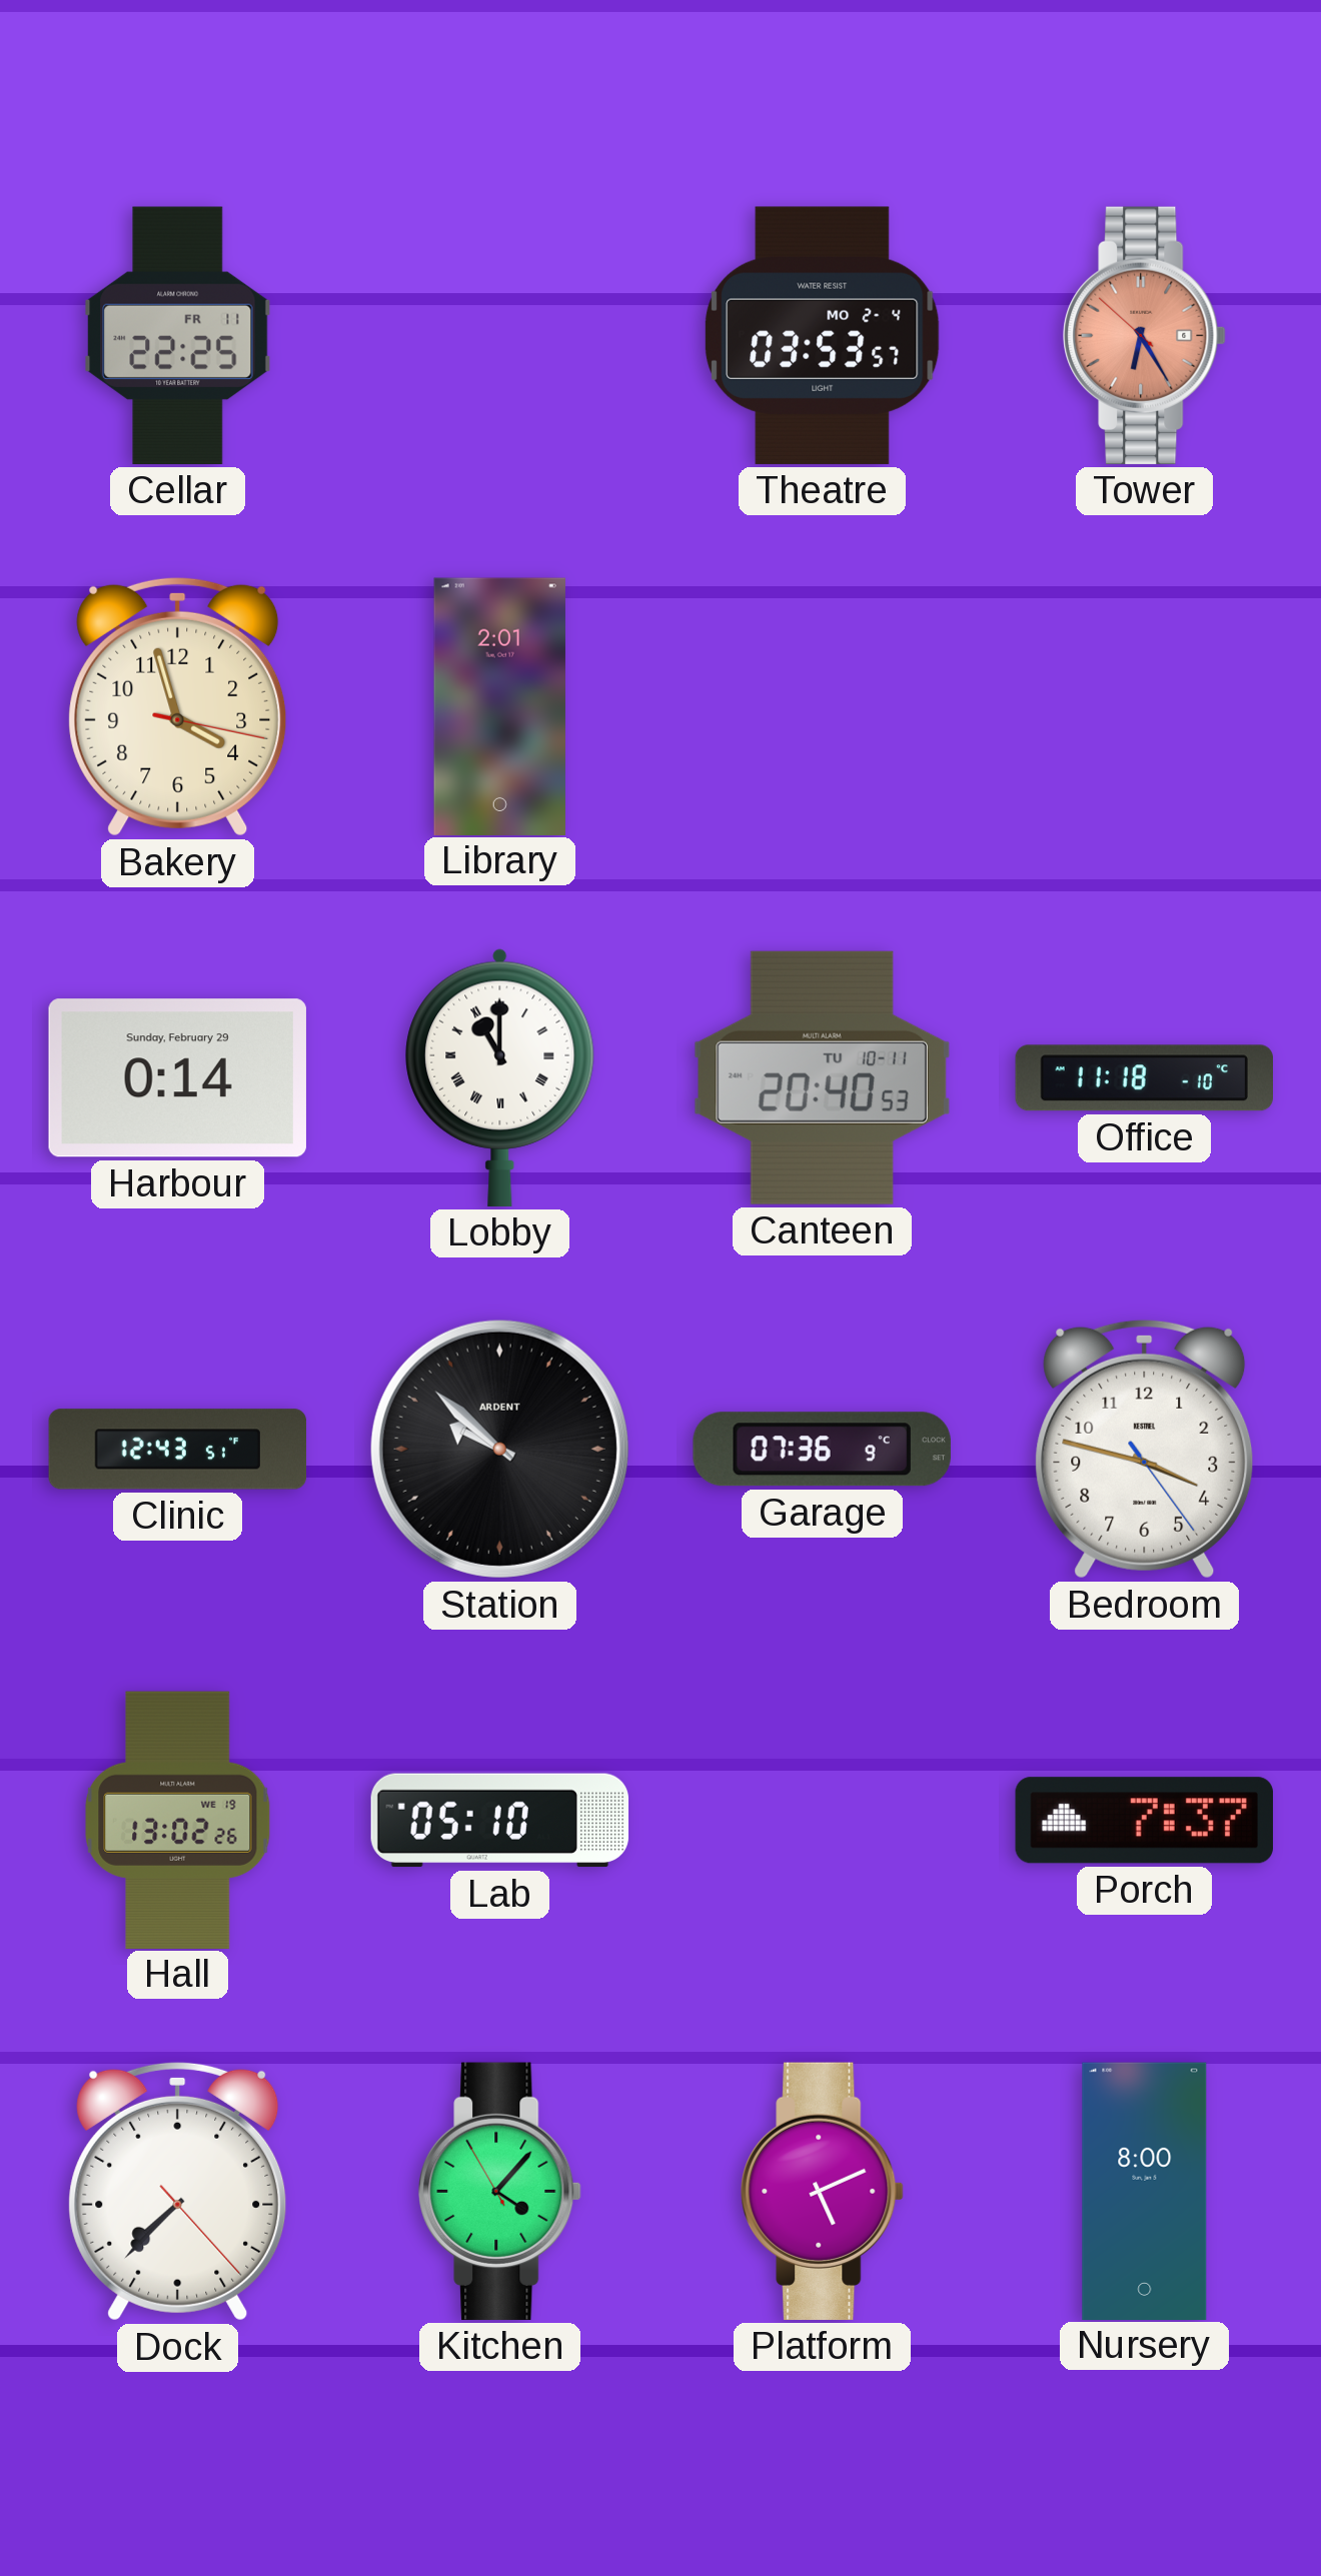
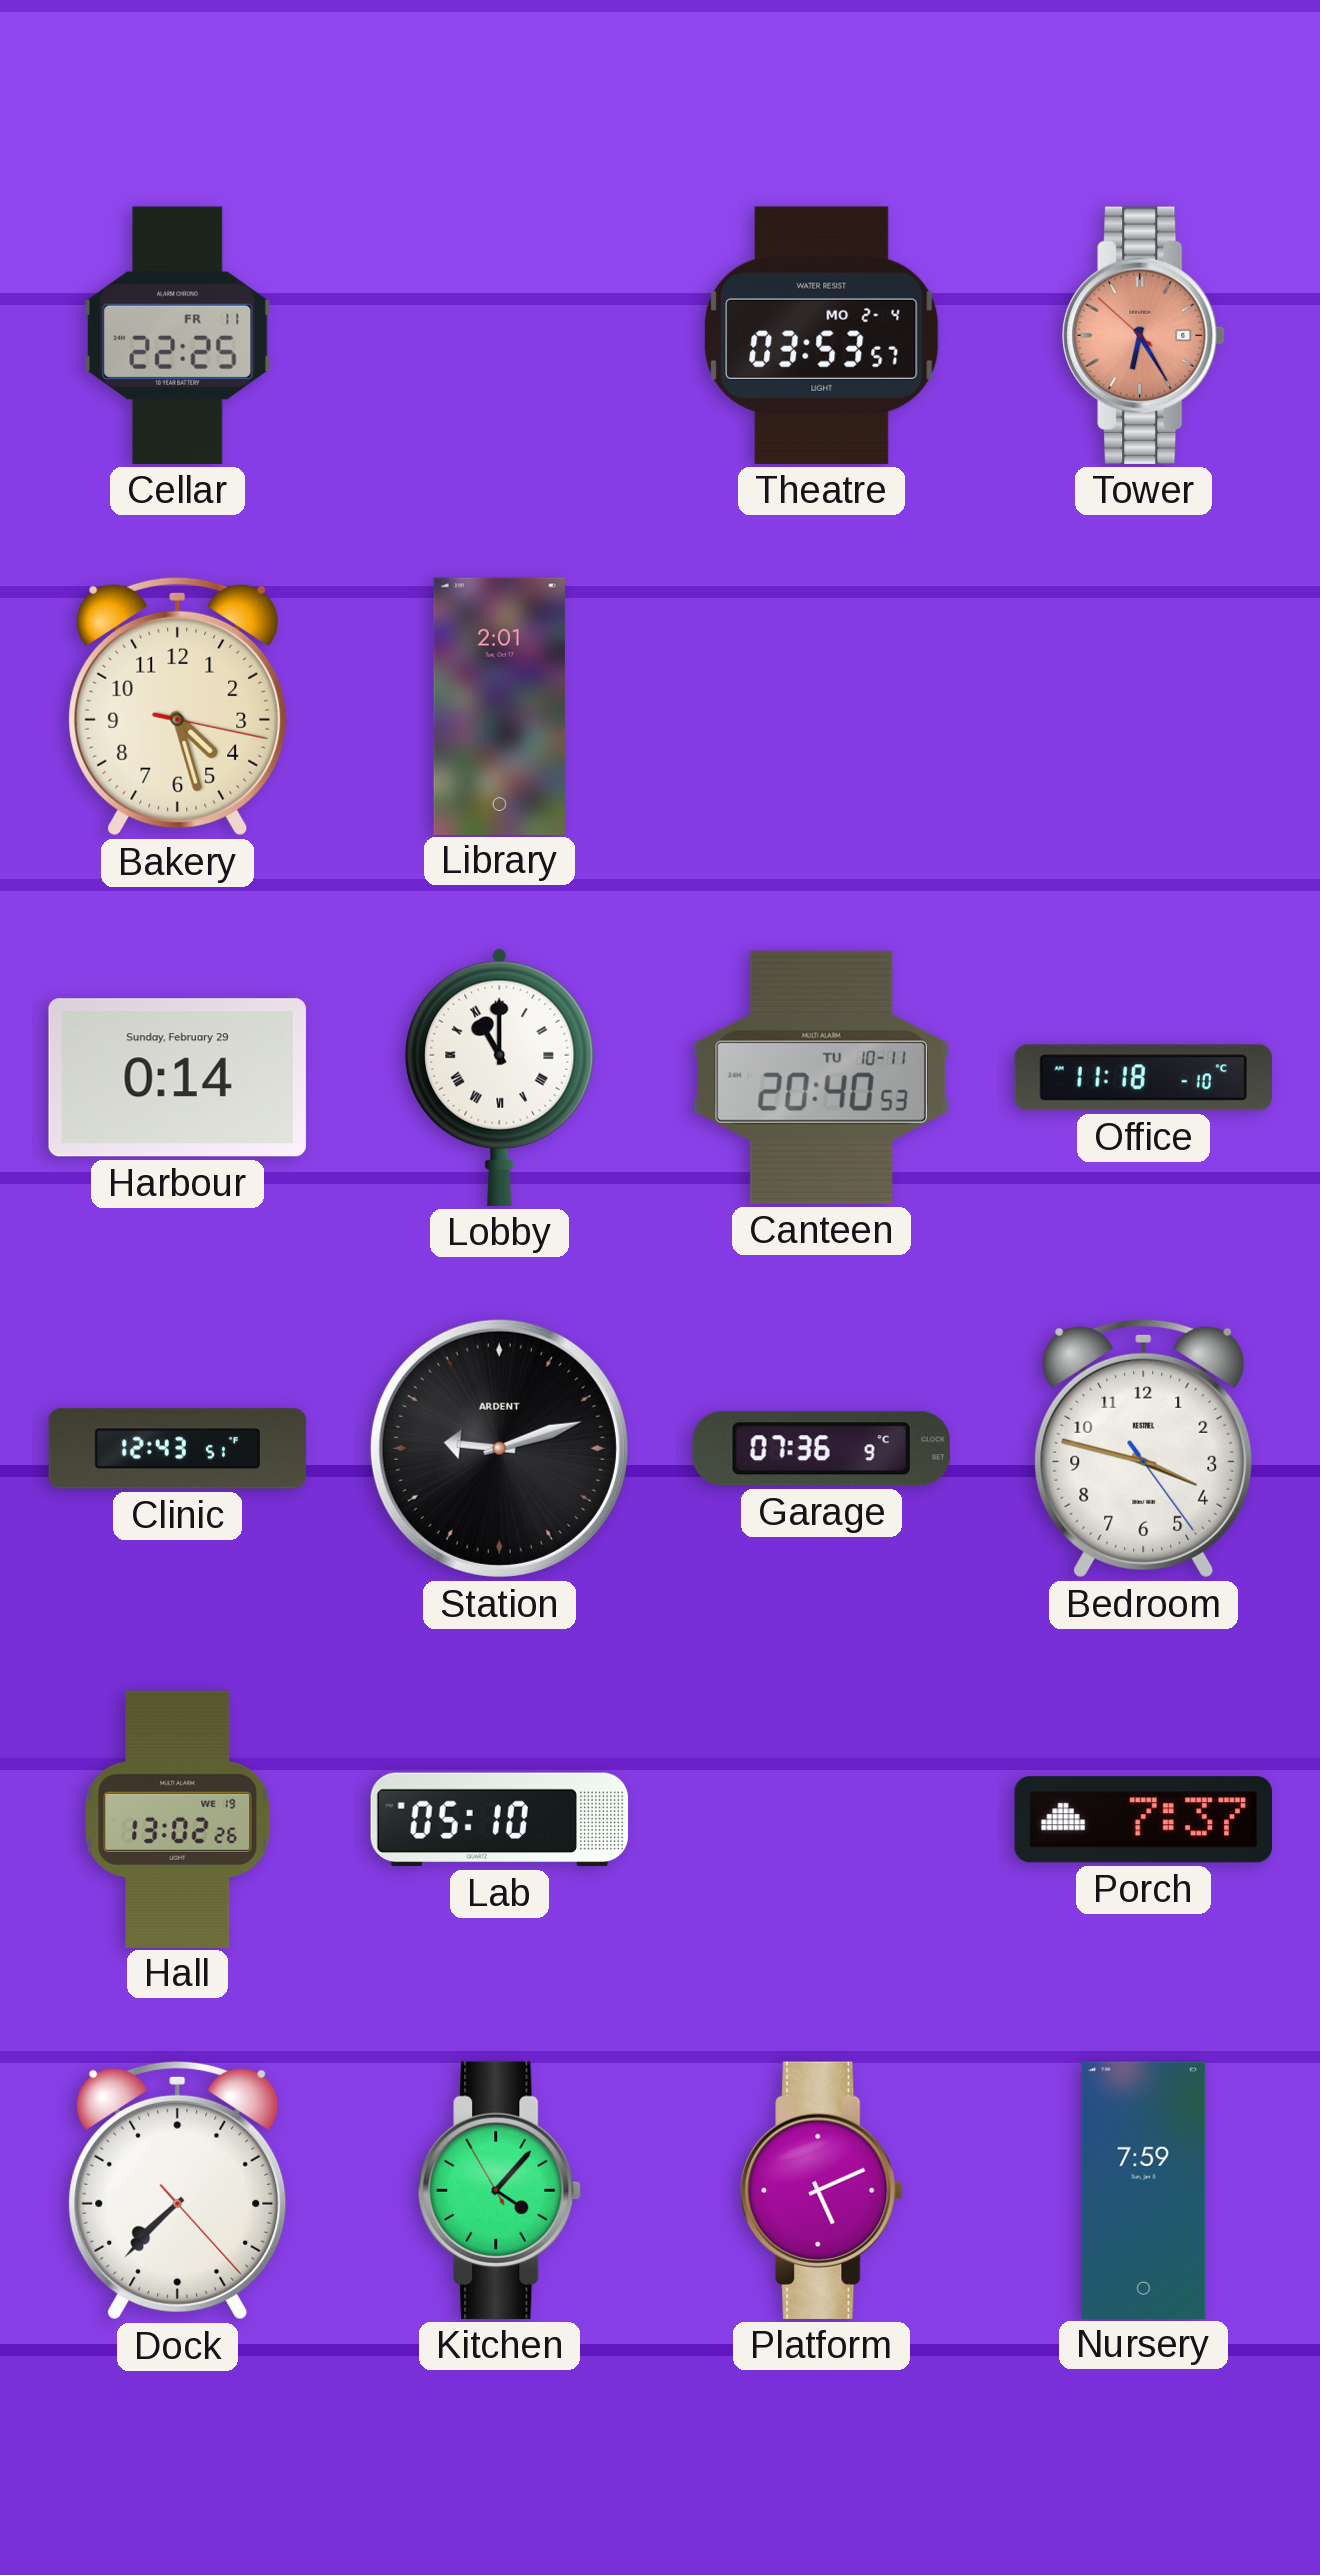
Bakery: 3:57 -> 4:27 (178, 706)
Station: 9:52 -> 9:12 (499, 1448)
Nursery: 8:00 -> 7:59 (1144, 2190)
